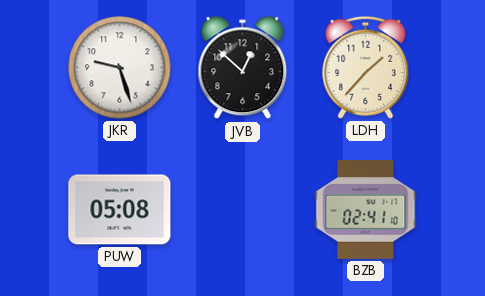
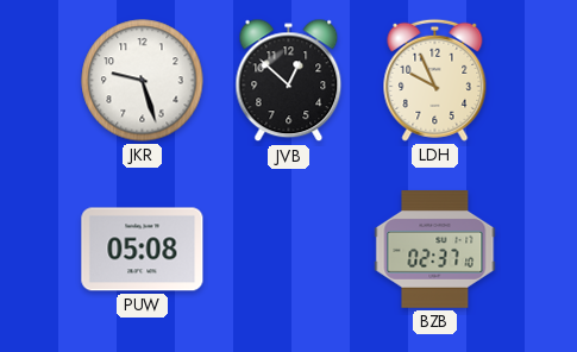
LDH: 1:37 -> 9:56 (435, 80)
BZB: 02:41 -> 02:37 (435, 250)
